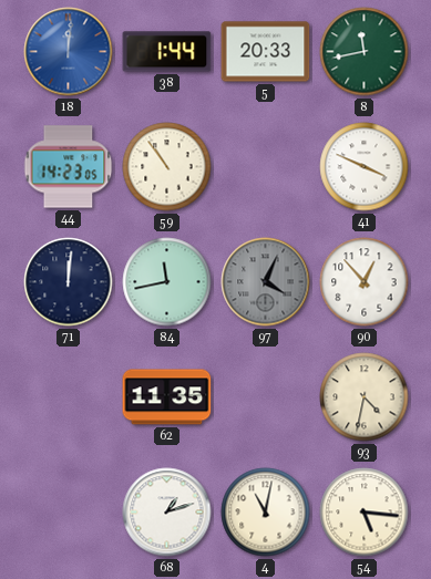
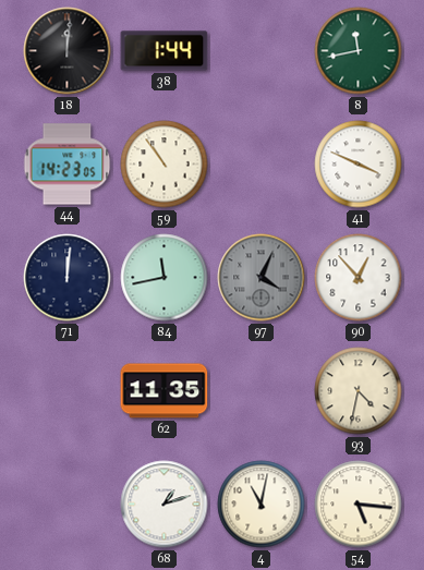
18 dial: blue -> black (68, 51)
5: 20:33 -> none (266, 52)
